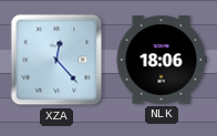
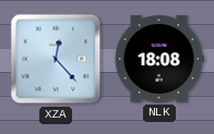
NLK: 18:06 -> 18:08 (159, 59)
